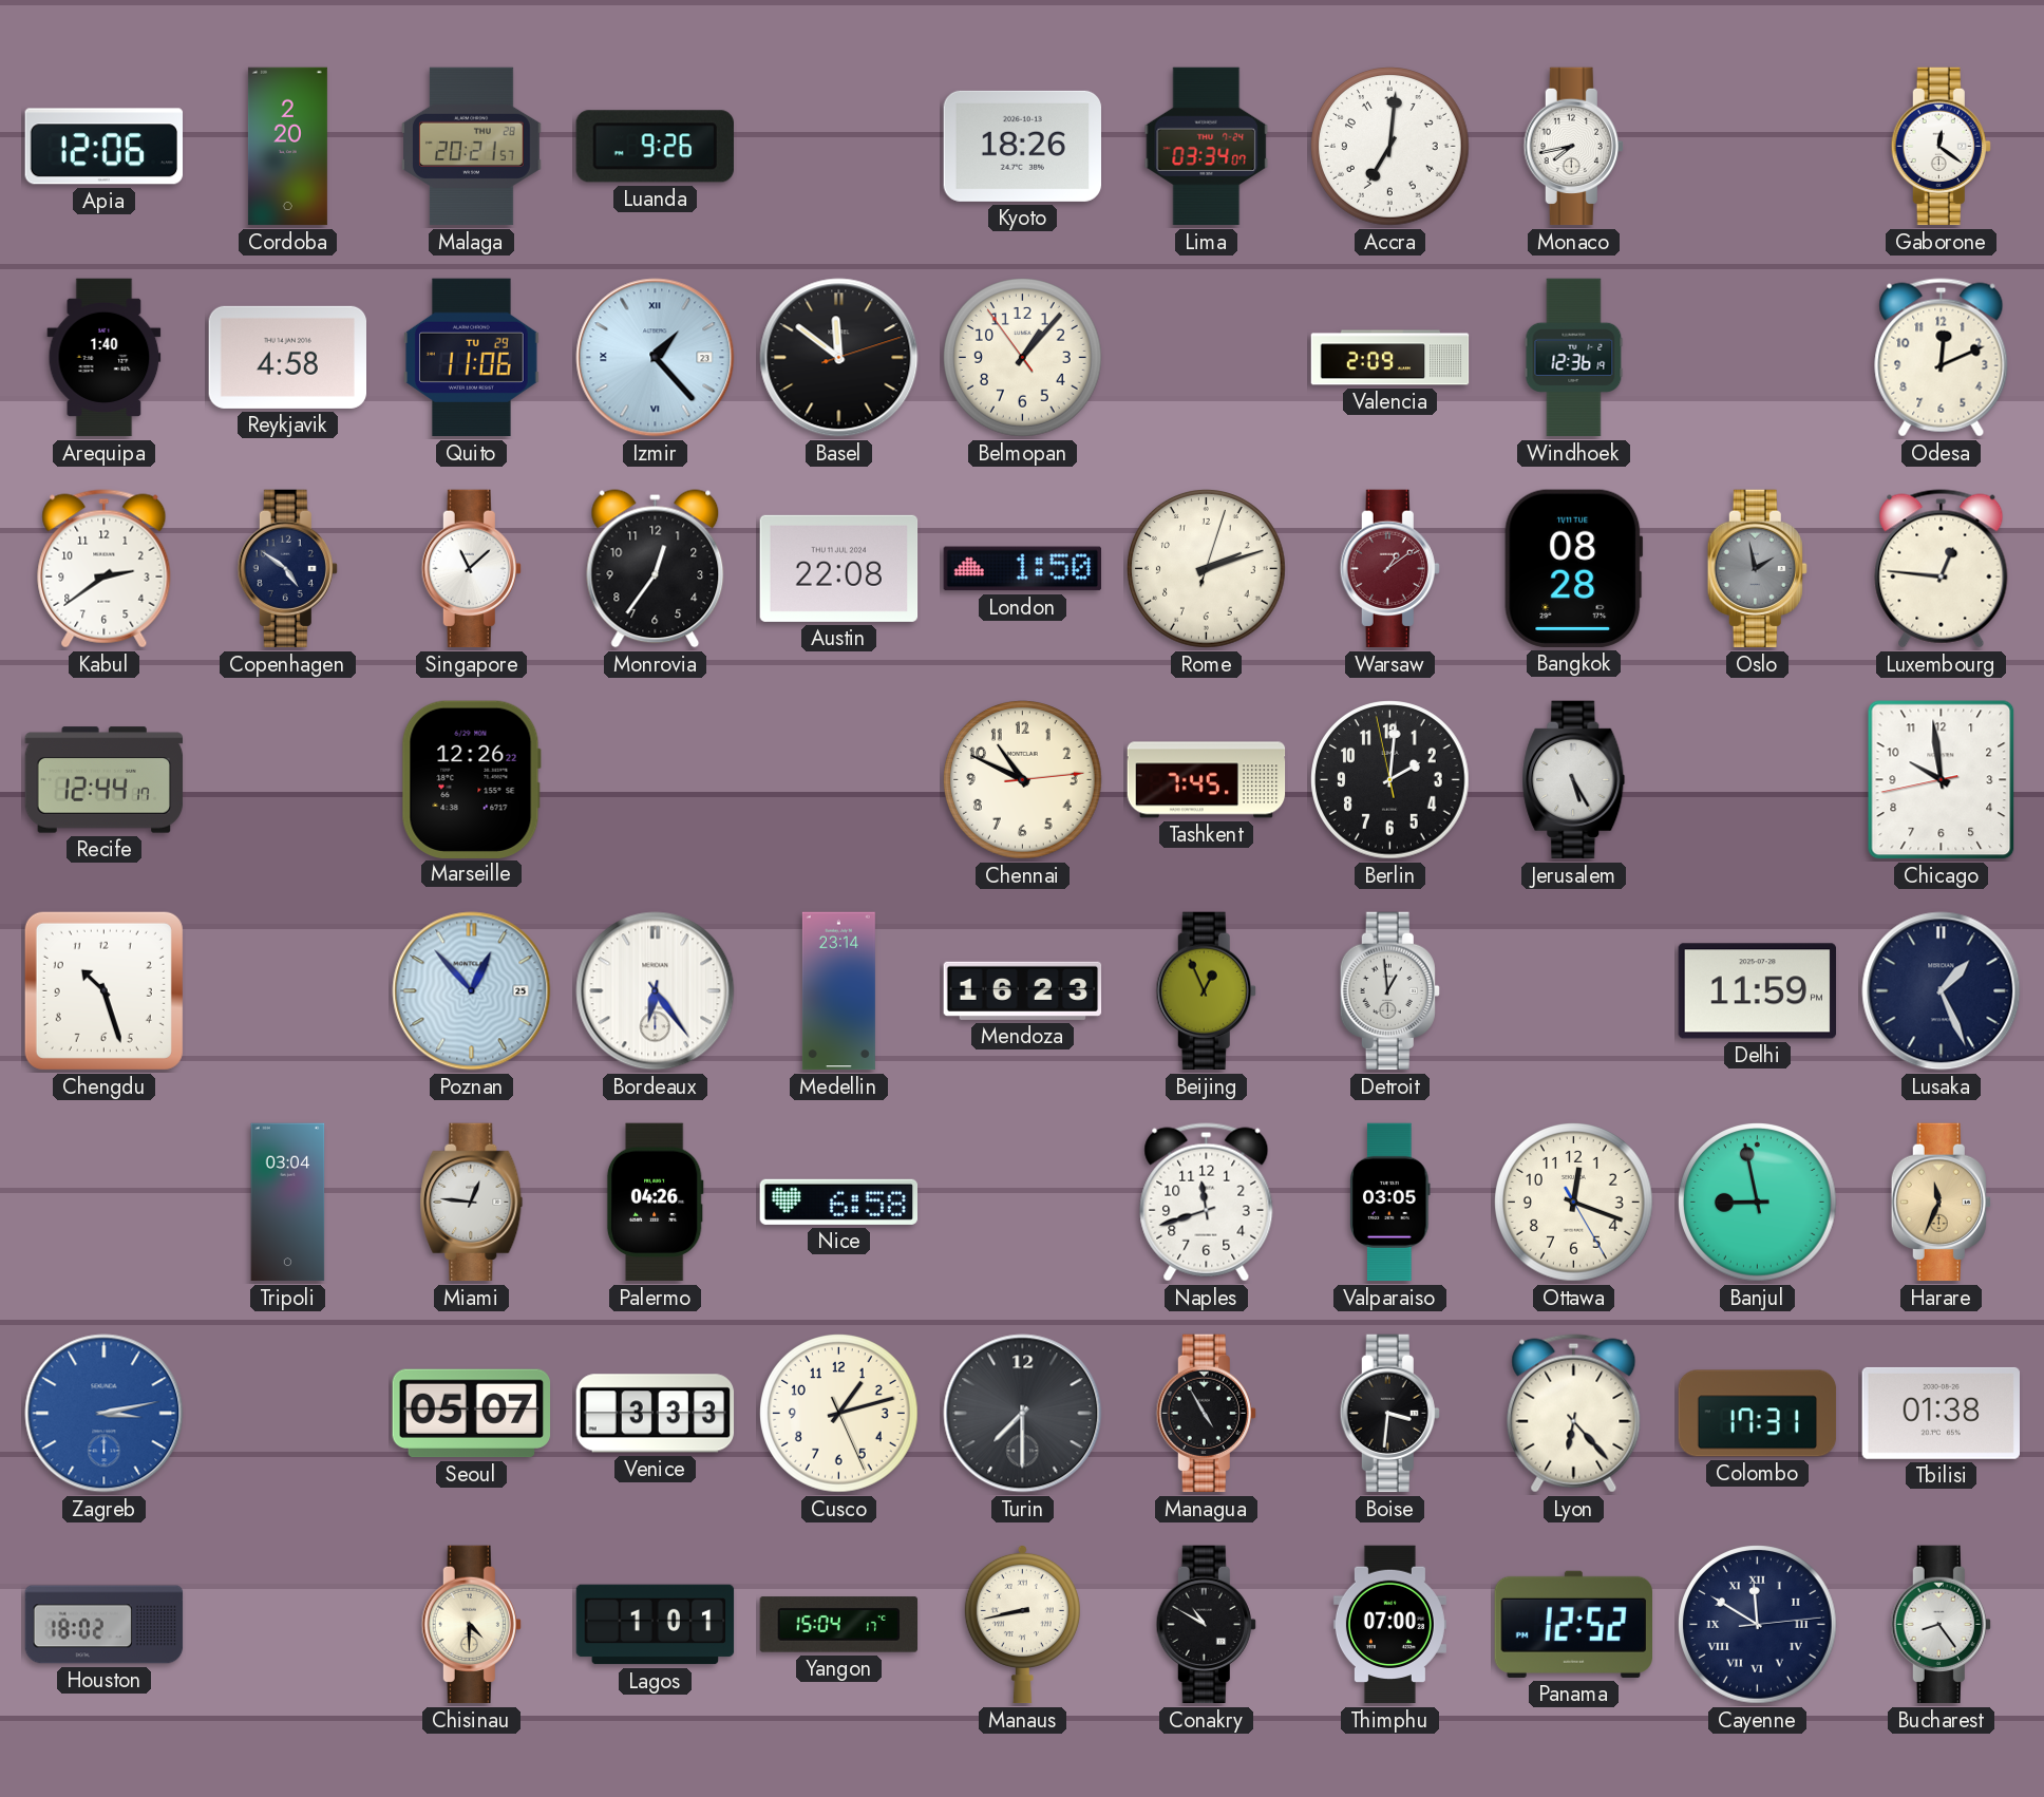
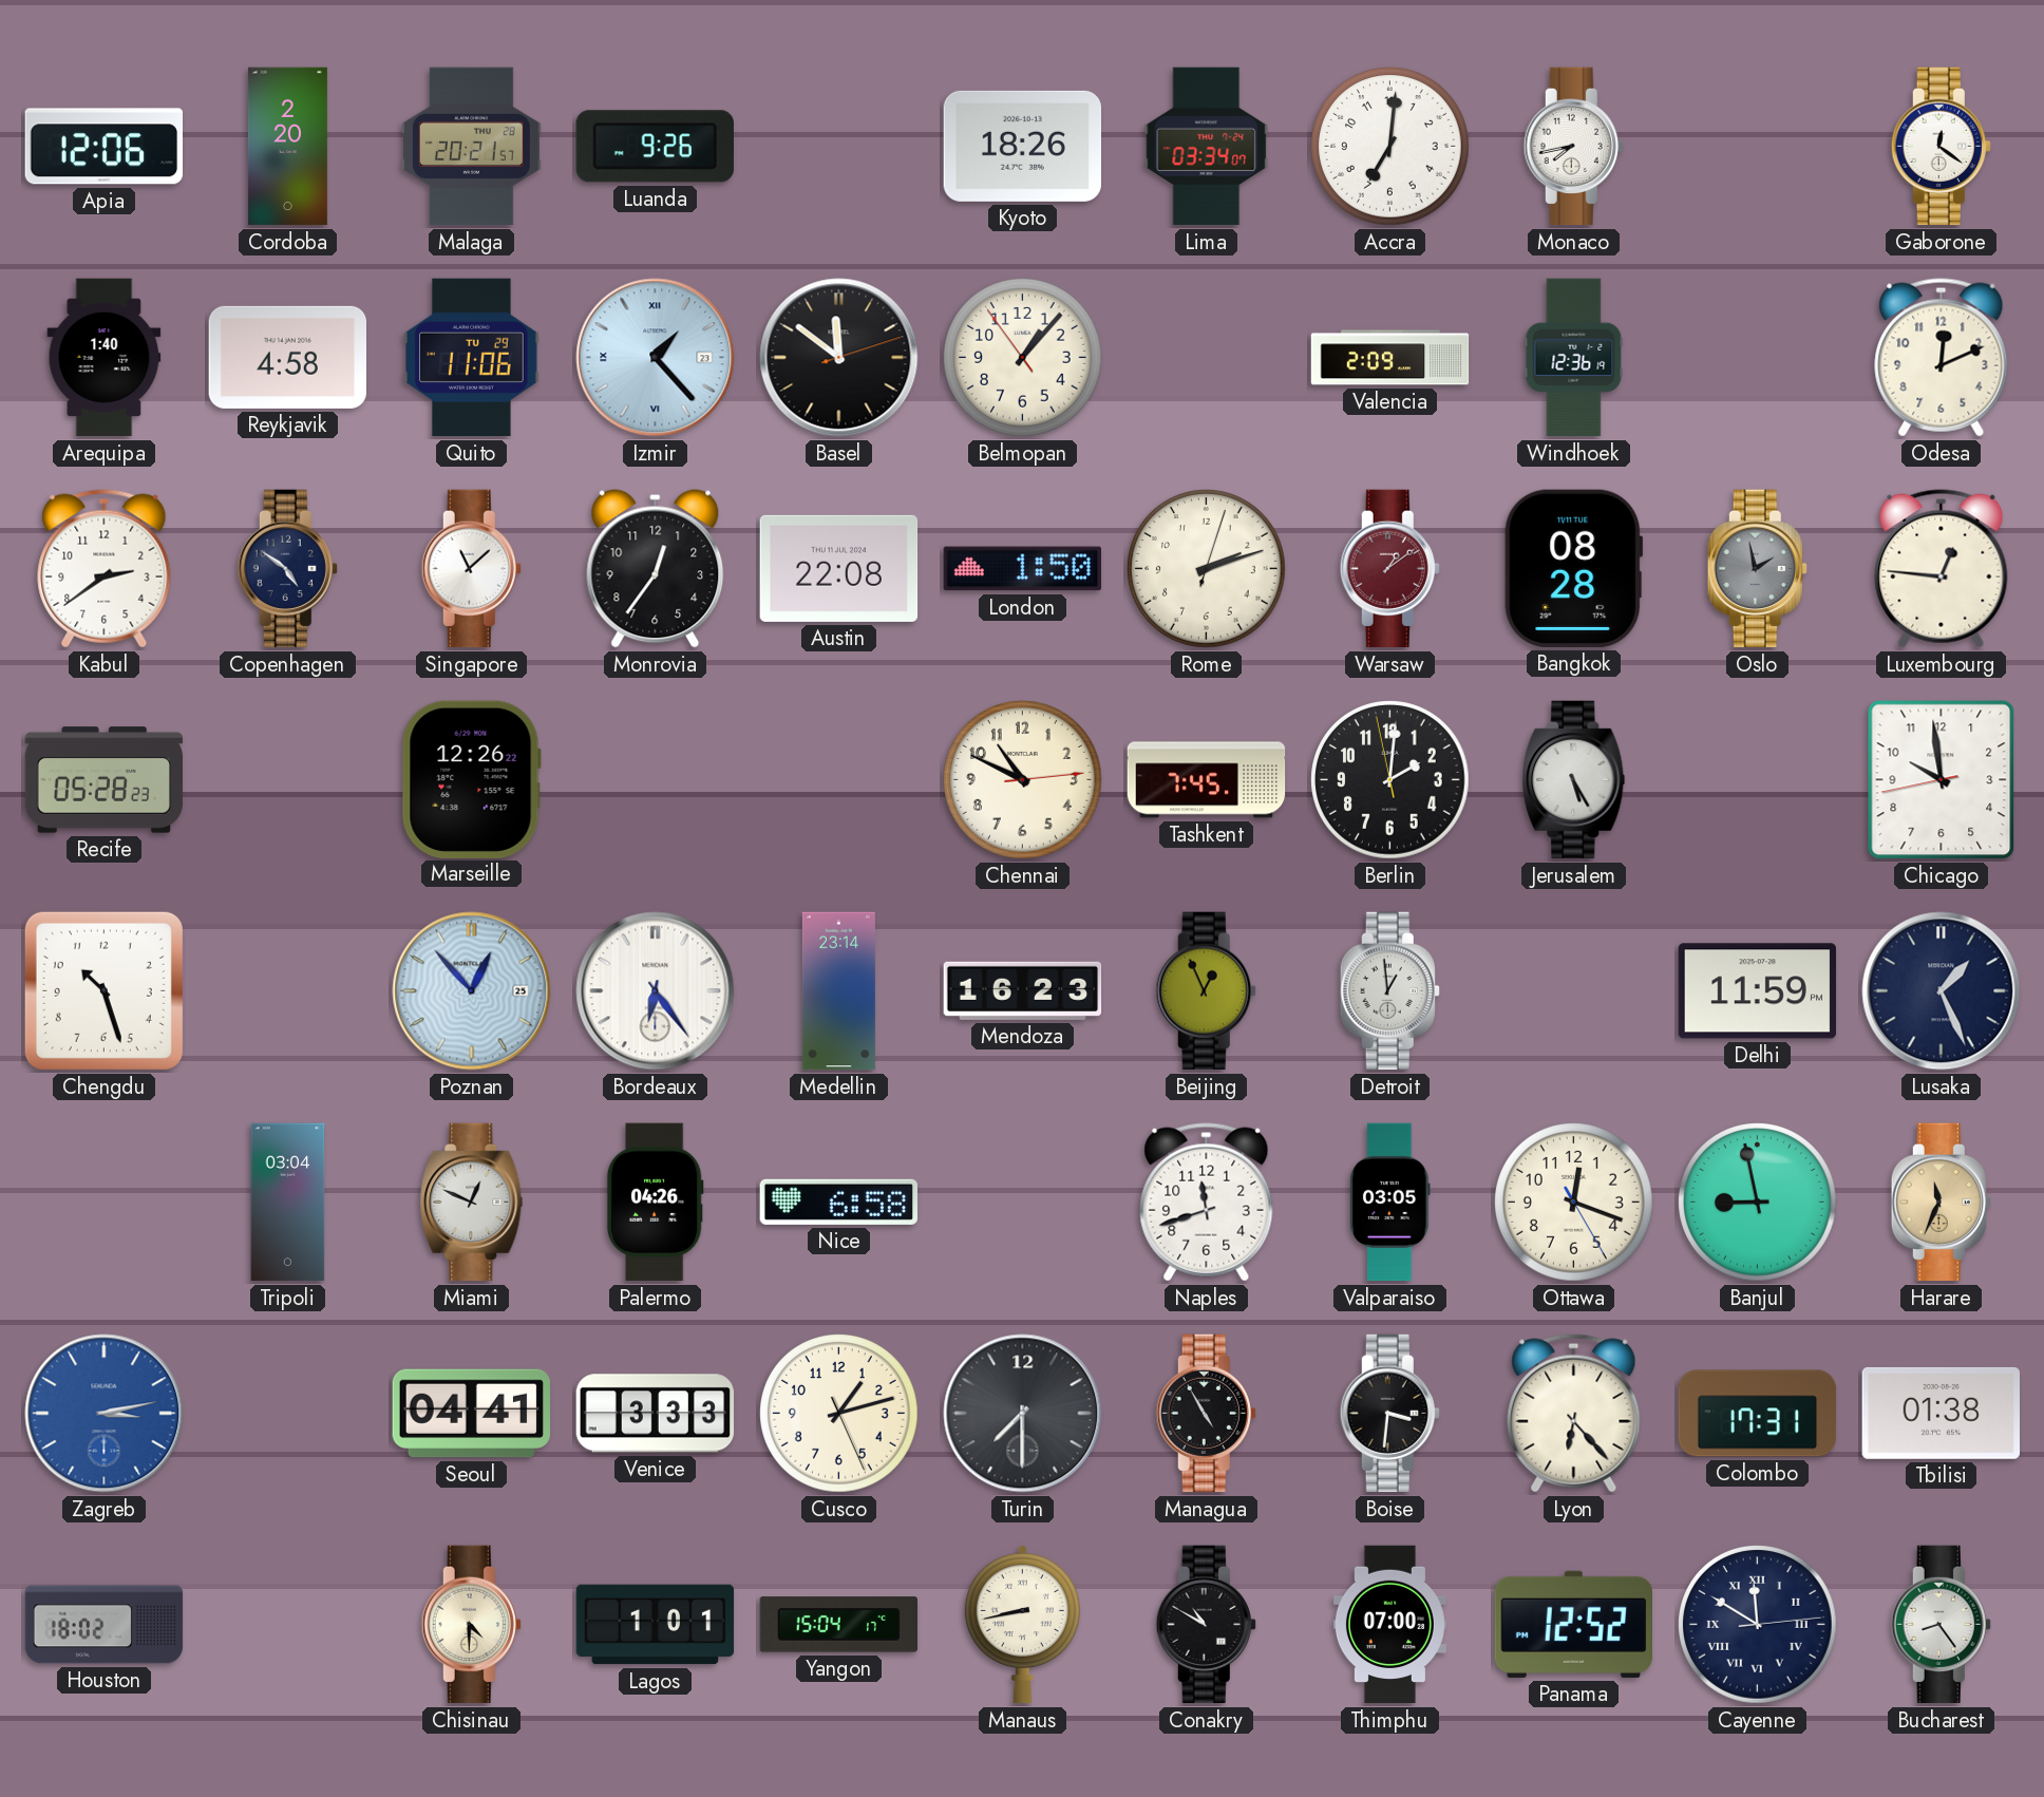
Recife: 12:44 -> 05:28 (105, 780)
Miami: 12:46 -> 12:49 (472, 1203)
Seoul: 05:07 -> 04:41 (472, 1414)
